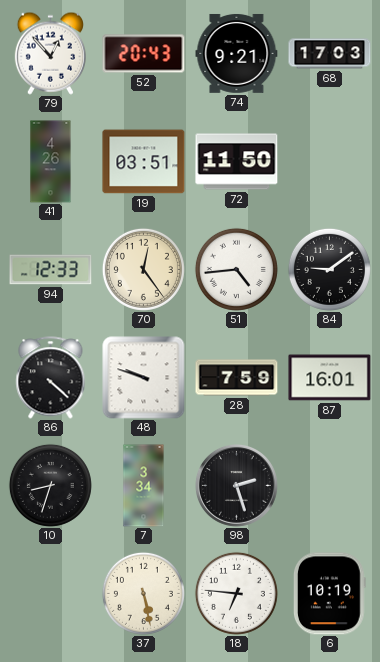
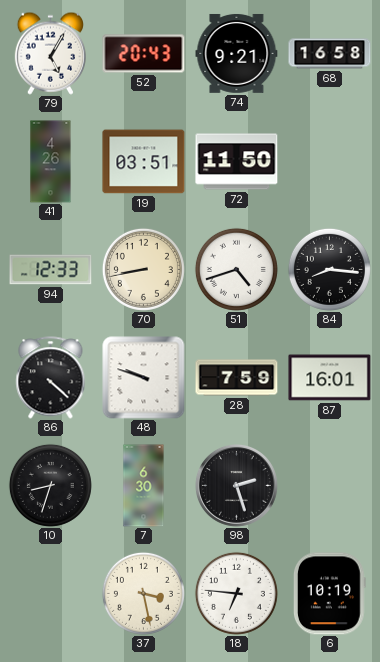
79: 12:53 -> 5:05 (50, 53)
68: 17:03 -> 16:58 (330, 54)
70: 12:24 -> 8:43 (143, 269)
51: 4:44 -> 4:42 (236, 269)
84: 9:09 -> 8:16 (329, 269)
7: 3:34 -> 6:30 (144, 486)
37: 5:28 -> 3:28 (143, 593)
